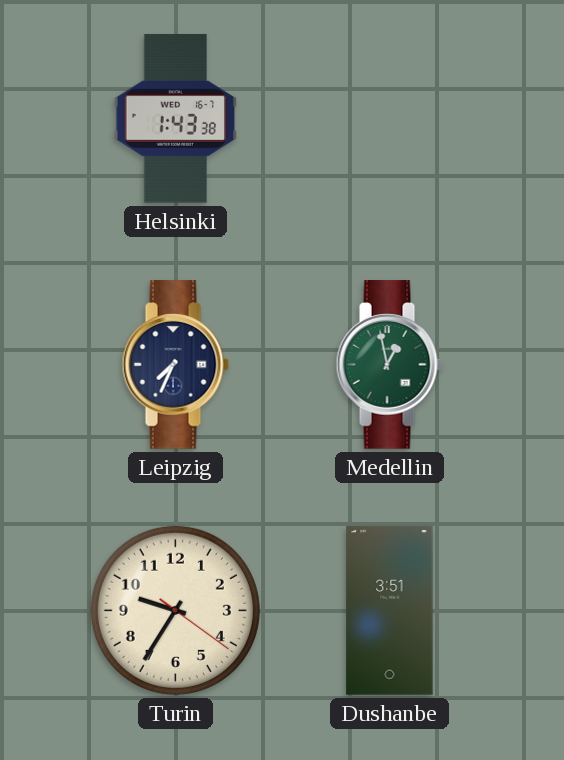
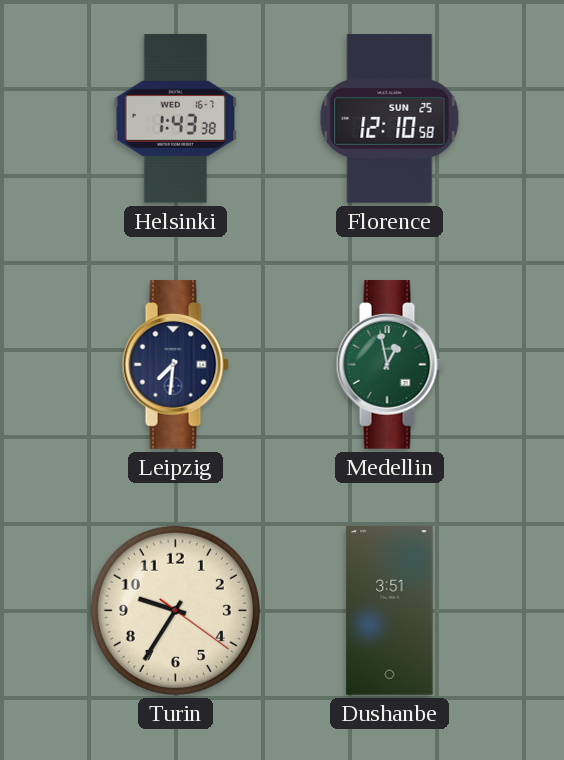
Florence: none -> 12:10 (390, 119)
Leipzig: 7:34 -> 7:31 (175, 365)
